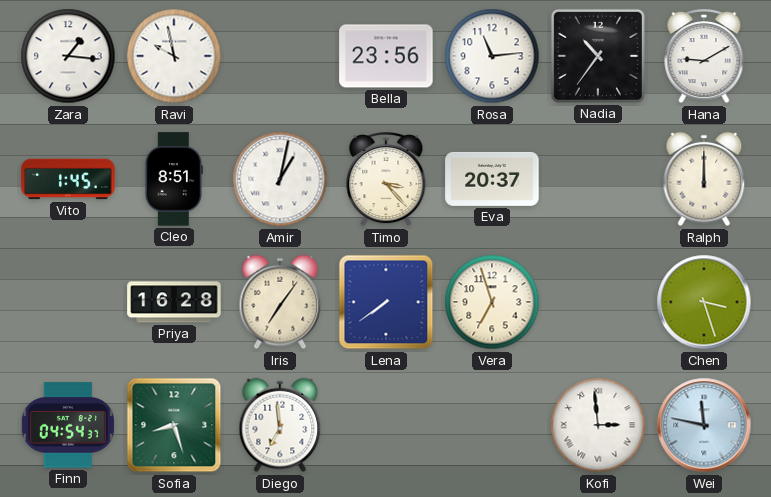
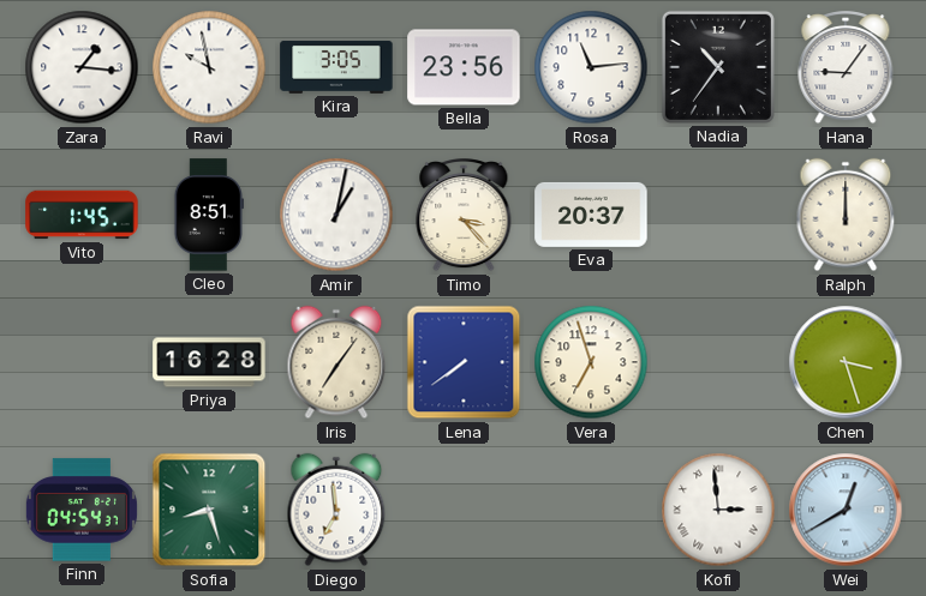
Kira: none -> 3:05 (336, 67)
Hana: 9:10 -> 9:06 (846, 68)
Wei: 11:47 -> 12:40 (846, 510)
